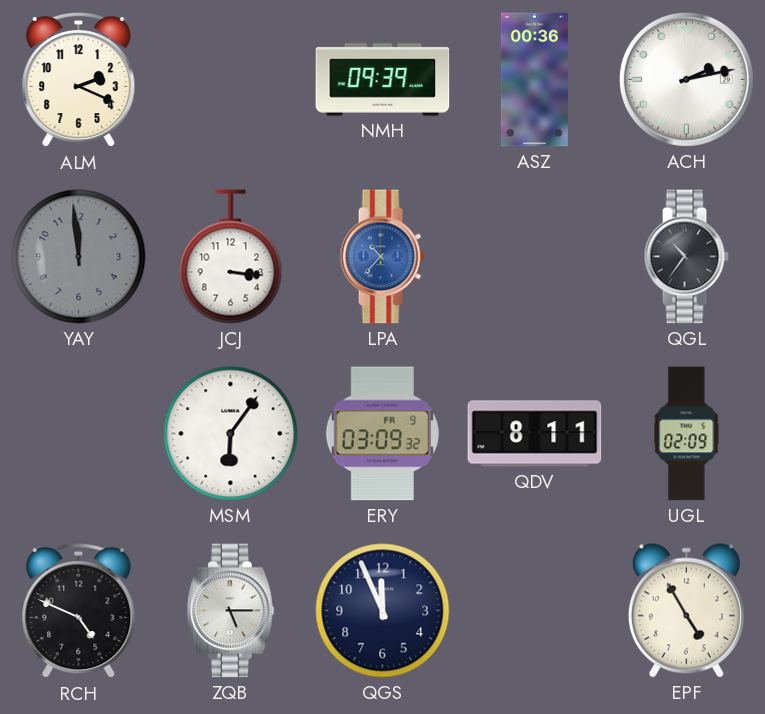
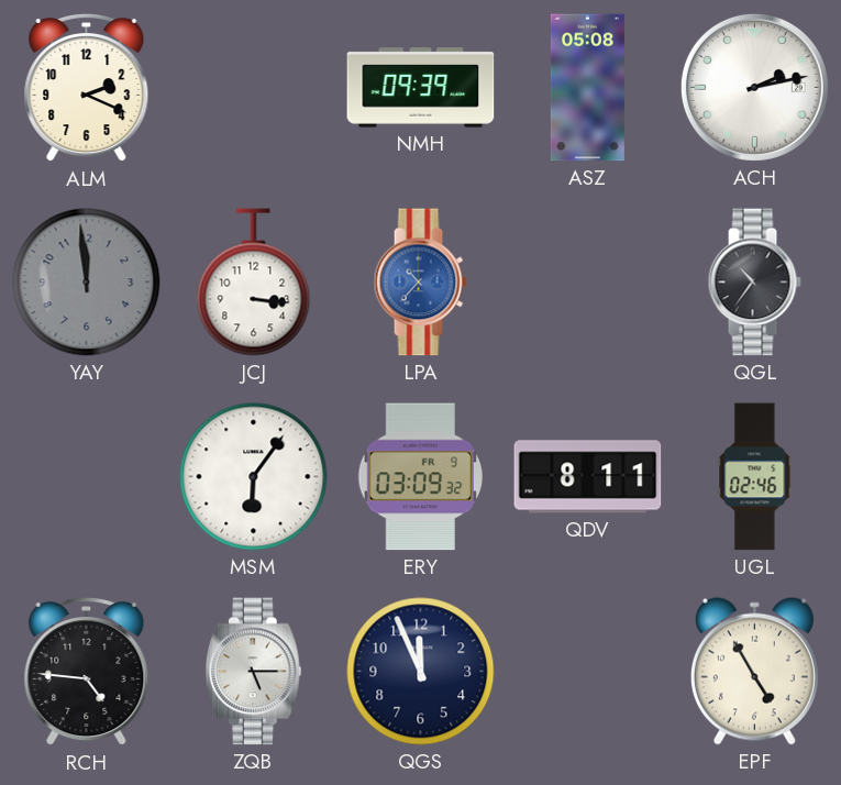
ASZ: 00:36 -> 05:08 (587, 88)
UGL: 02:09 -> 02:46 (755, 477)
RCH: 4:49 -> 4:46 (87, 672)
